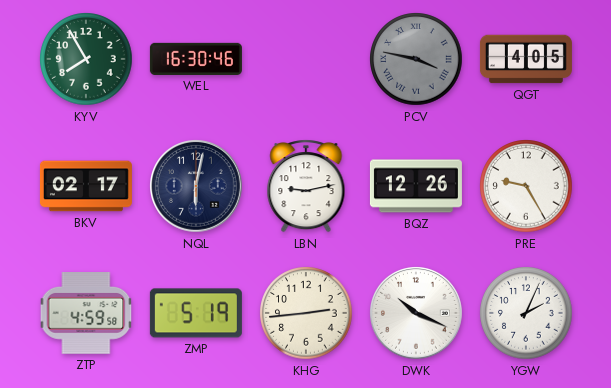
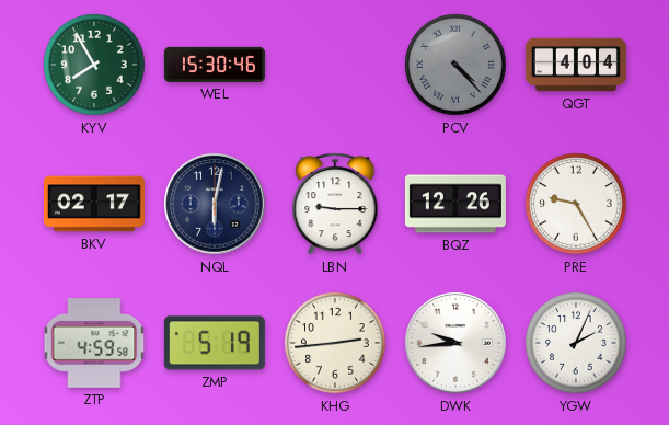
WEL: 16:30 -> 15:30 (215, 65)
PCV: 3:47 -> 4:23 (455, 65)
QGT: 4:05 -> 4:04 (576, 65)
LBN: 9:13 -> 9:15 (335, 204)
DWK: 10:19 -> 9:44 (457, 344)
